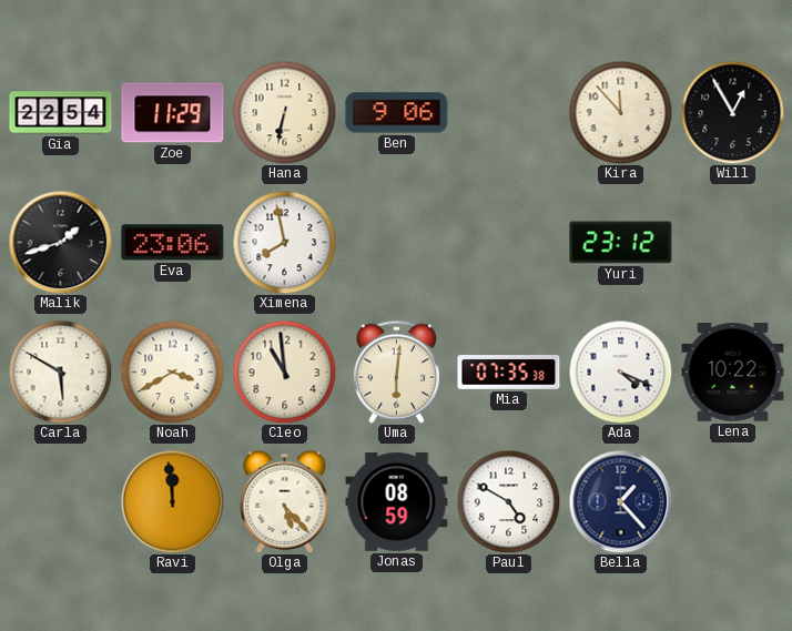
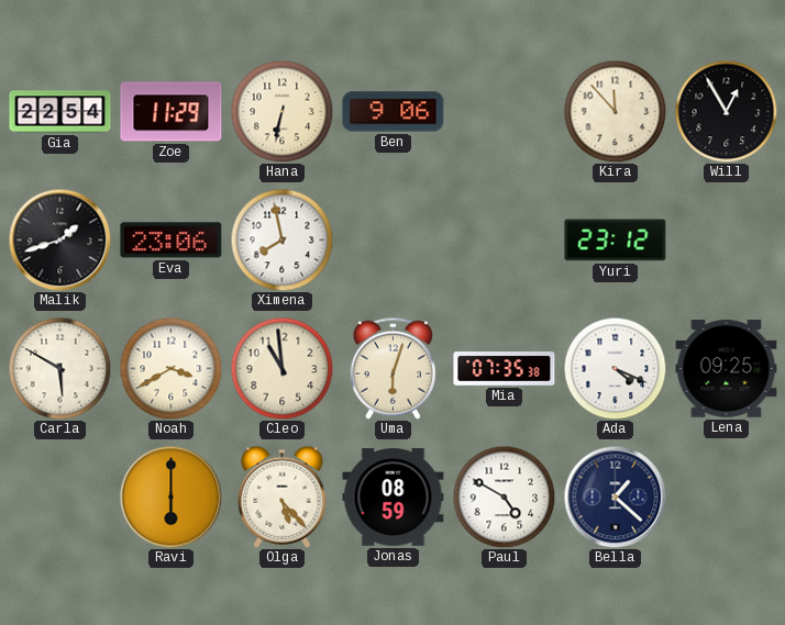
Uma: 6:01 -> 6:03 (393, 368)
Lena: 10:22 -> 09:25 (727, 369)
Ravi: 11:59 -> 6:00 (170, 496)
Bella: 1:23 -> 1:22 (615, 496)
